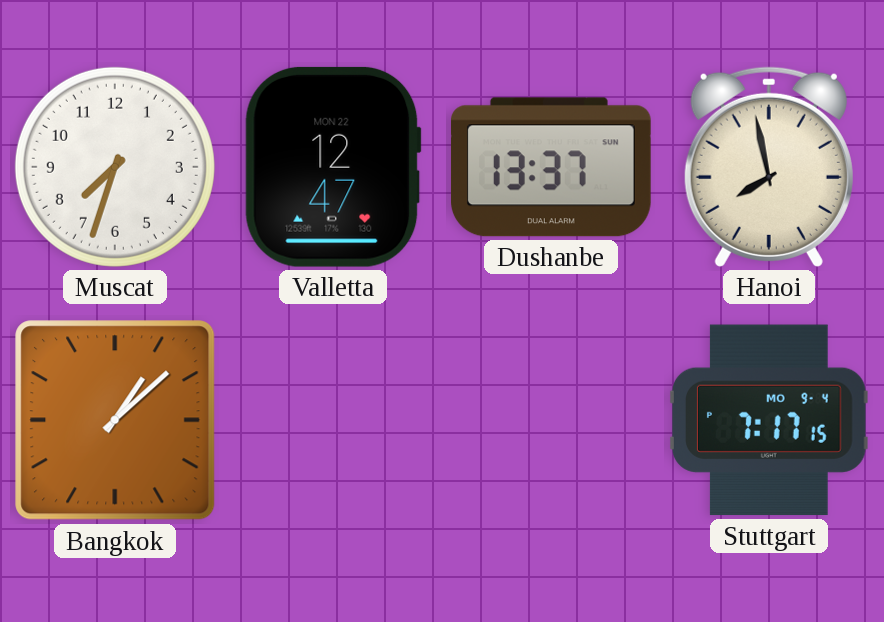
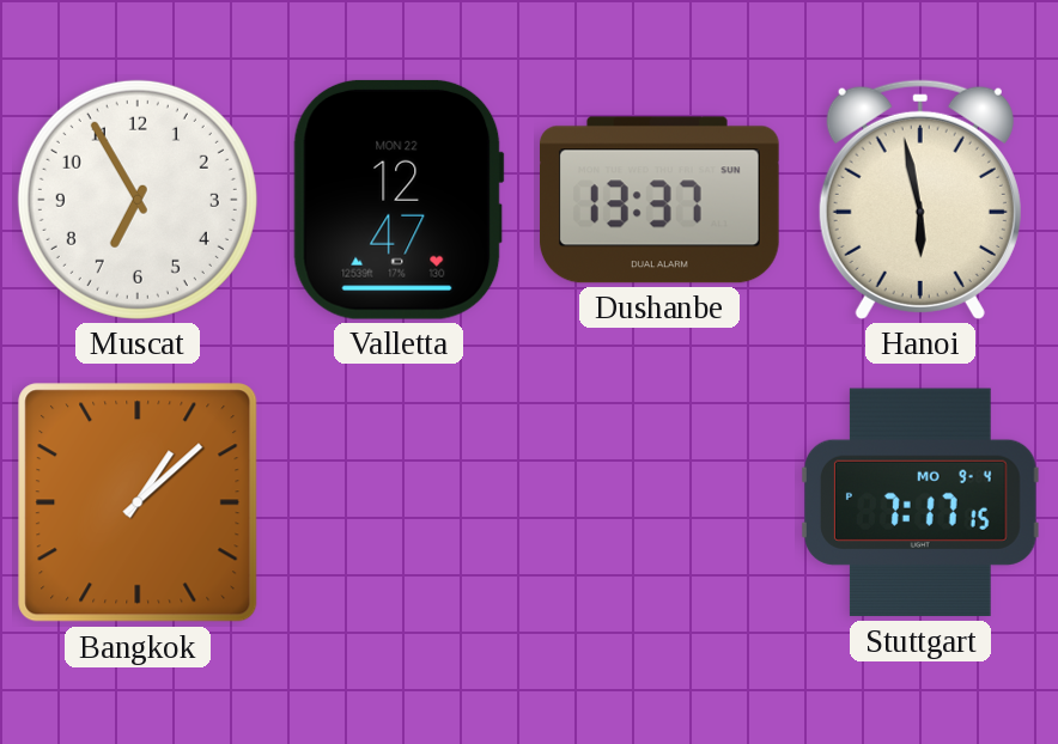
Muscat: 7:33 -> 6:55 (138, 200)
Hanoi: 7:58 -> 5:58 (920, 200)
